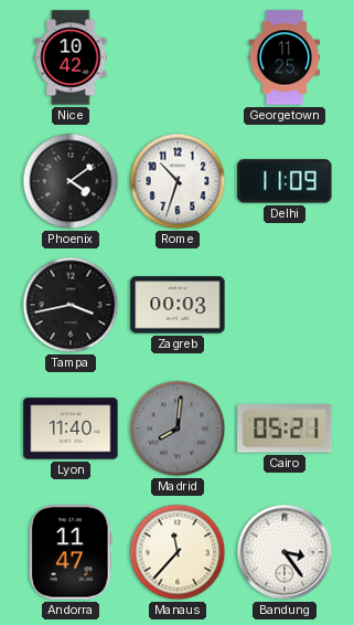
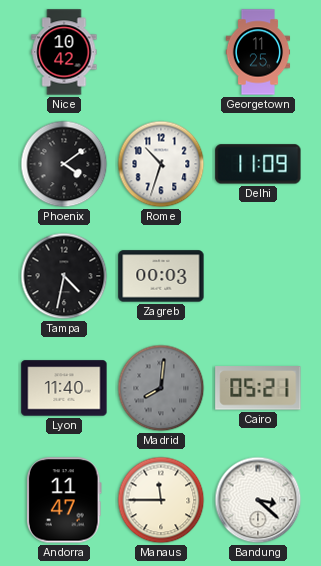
Tampa: 3:43 -> 4:32 (64, 276)
Manaus: 11:37 -> 11:45 (161, 500)
Bandung: 3:24 -> 3:22 (258, 500)
